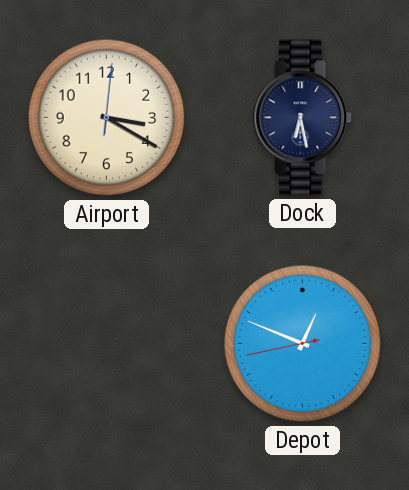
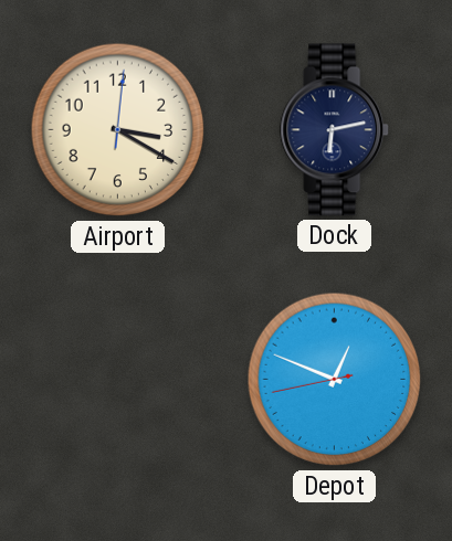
Dock: 6:28 -> 6:13 (335, 130)
